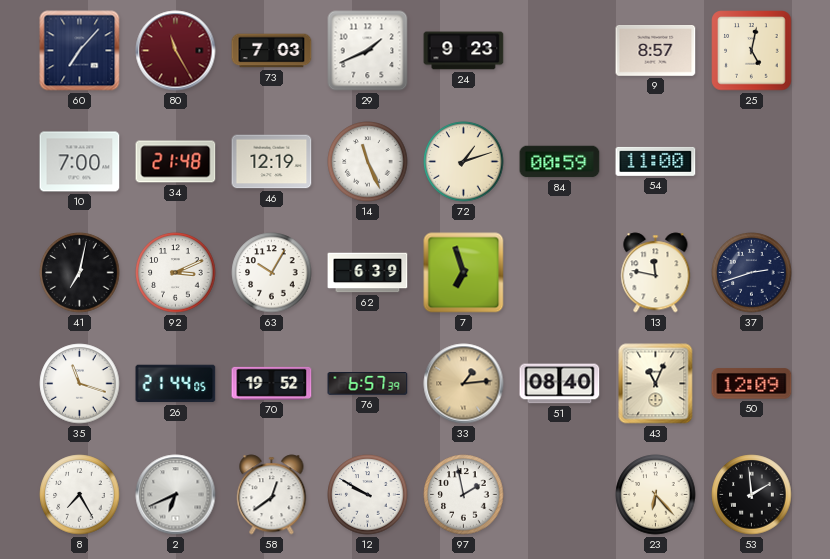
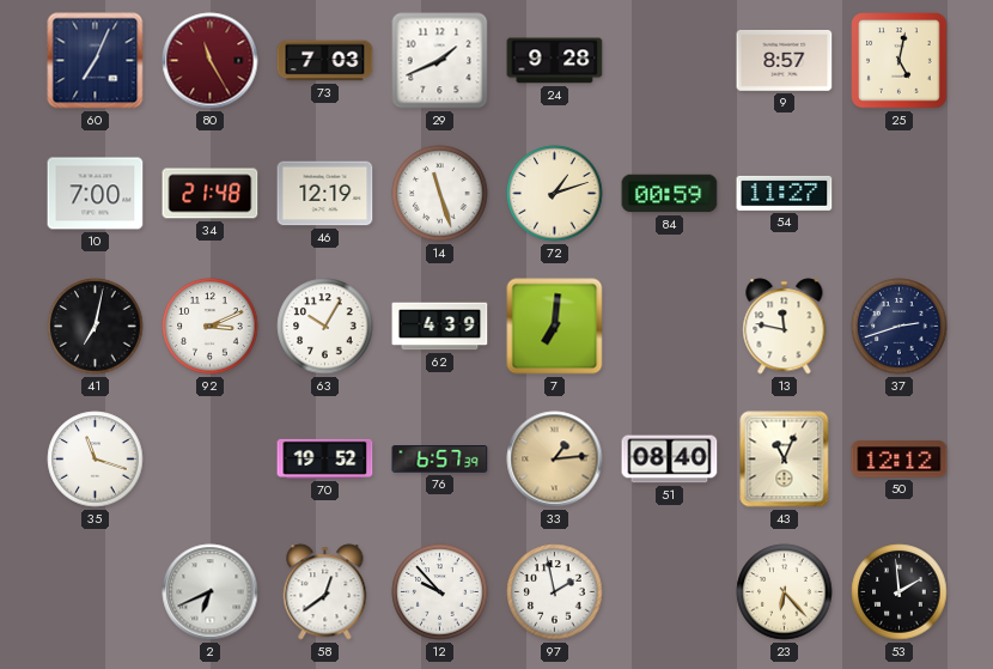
60: 7:07 -> 7:04 (96, 61)
24: 9:23 -> 9:28 (555, 61)
14: 11:26 -> 11:27 (440, 194)
54: 11:00 -> 11:27 (785, 193)
62: 6:39 -> 4:39 (440, 327)
7: 6:57 -> 7:01 (555, 327)
26: 21:44 -> none (176, 384)
50: 12:09 -> 12:12 (900, 460)
8: 7:25 -> none (80, 495)
12: 9:50 -> 9:53 (440, 592)
